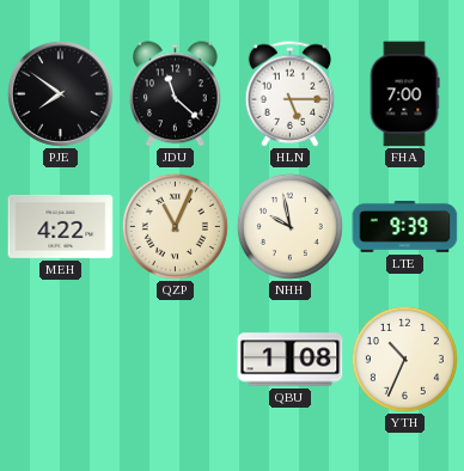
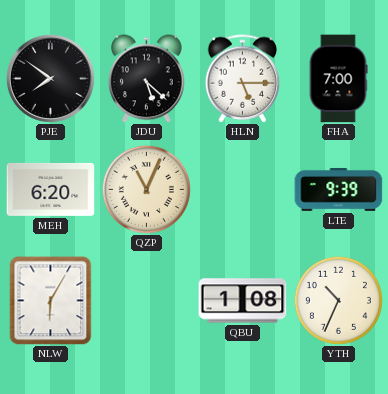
JDU: 11:22 -> 5:22 (147, 79)
MEH: 4:22 -> 6:20 (51, 189)
NHH: 9:58 -> none (289, 226)
NLW: none -> 6:05 (51, 301)
